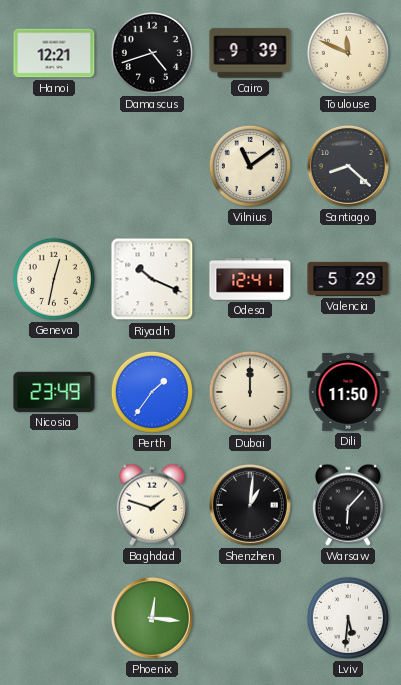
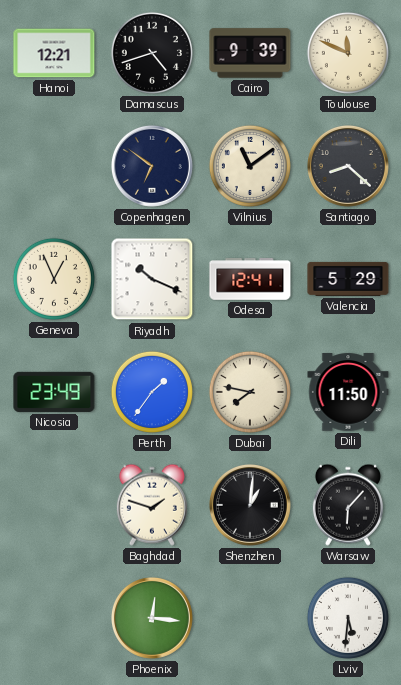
Copenhagen: none -> 6:51 (152, 166)
Geneva: 12:32 -> 12:56 (54, 279)
Dubai: 12:00 -> 7:47 (250, 392)
